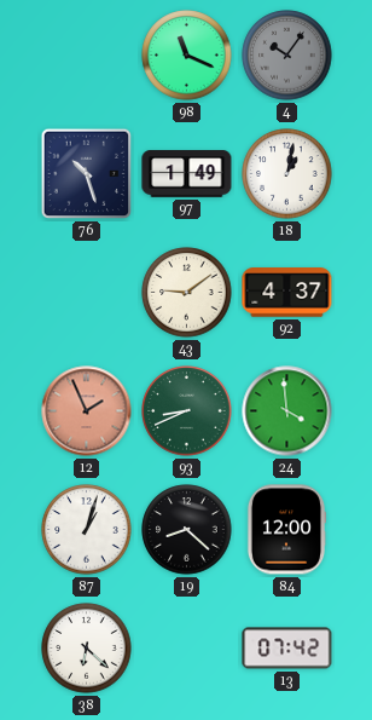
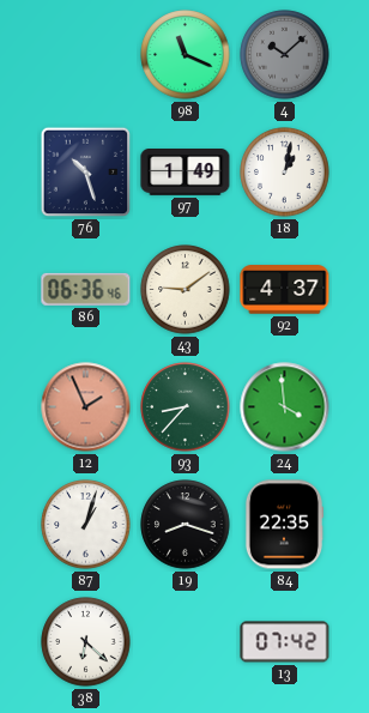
4: 10:06 -> 10:08 (285, 55)
86: none -> 06:36 (86, 289)
93: 8:41 -> 8:37 (186, 407)
19: 8:22 -> 8:18 (186, 525)
84: 12:00 -> 22:35 (284, 525)
